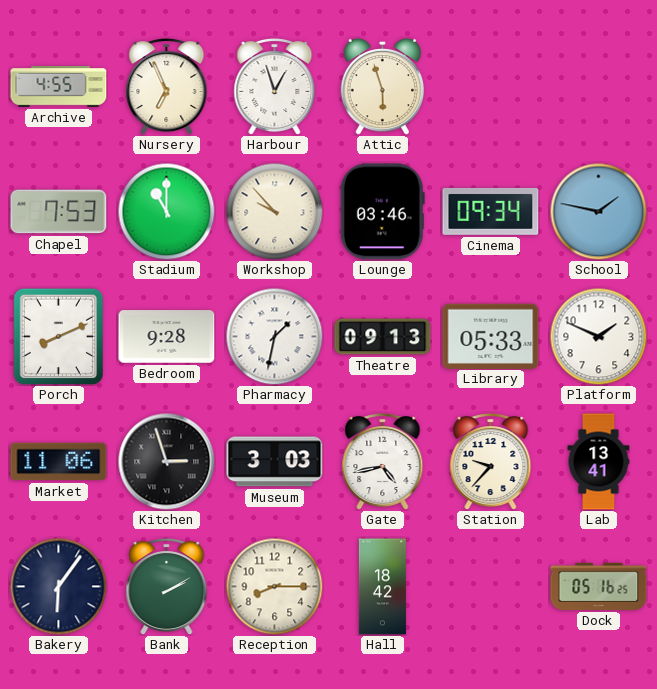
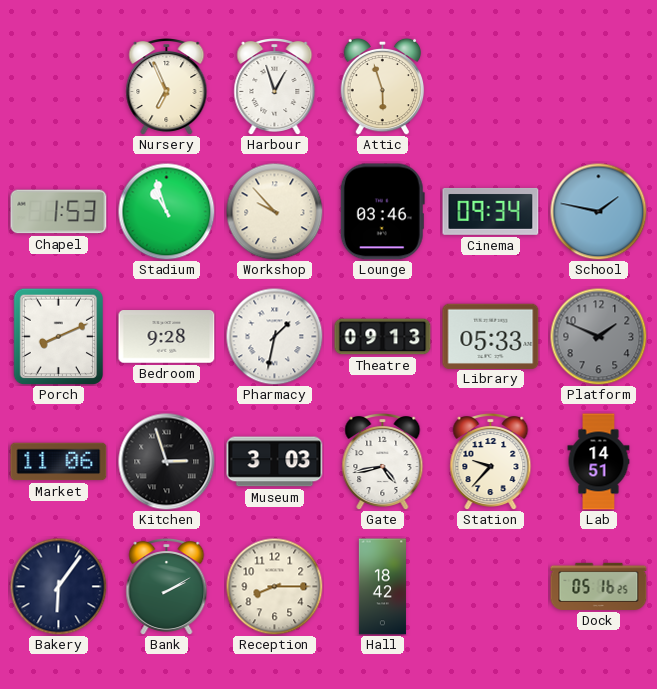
Archive: 4:55 -> none (59, 87)
Chapel: 7:53 -> 1:53 (59, 212)
Stadium: 11:00 -> 10:57 (166, 211)
Platform dial: white -> grey (598, 336)
Lab: 13:41 -> 14:51 (599, 462)
